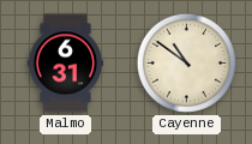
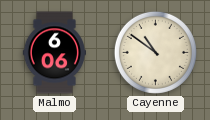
Malmo: 6:31 -> 6:06 (55, 53)
